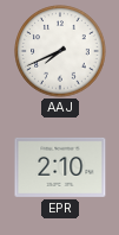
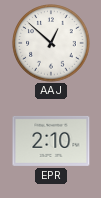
AAJ: 7:41 -> 12:52 (51, 43)
